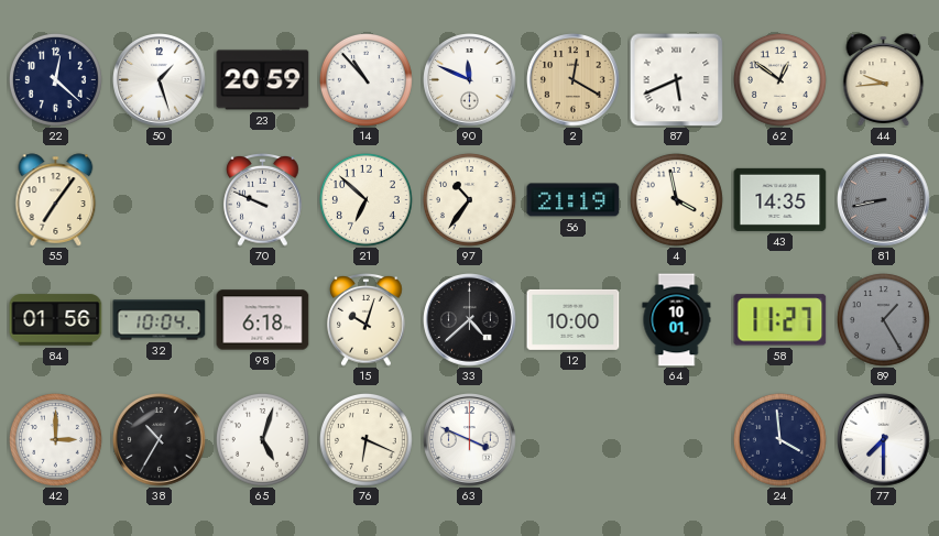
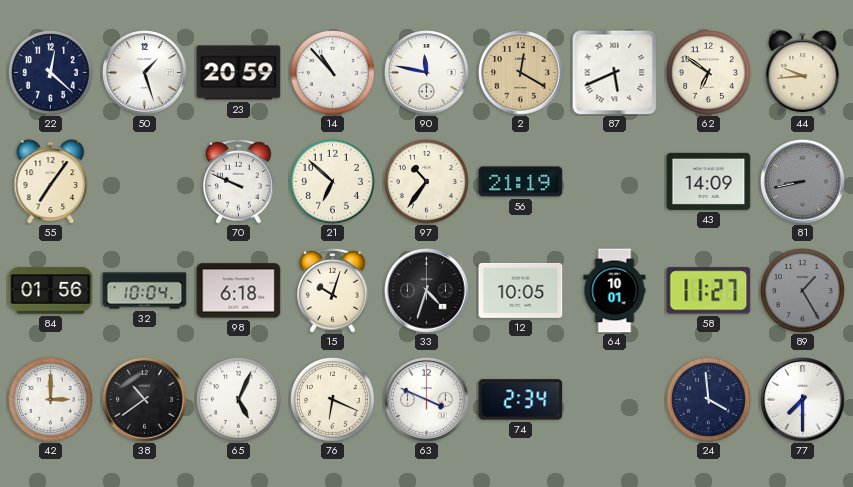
90: 11:49 -> 11:47 (427, 73)
62: 12:51 -> 6:51 (708, 72)
4: 3:58 -> none (676, 199)
43: 14:35 -> 14:09 (709, 181)
33: 4:38 -> 4:33 (427, 291)
12: 10:00 -> 10:05 (521, 290)
38: 10:35 -> 10:39 (145, 400)
65: 5:03 -> 5:04 (238, 399)
74: none -> 2:34 (521, 400)
